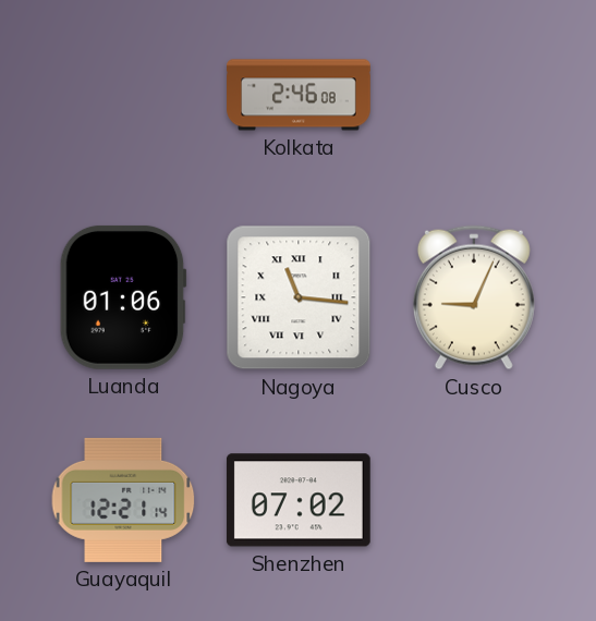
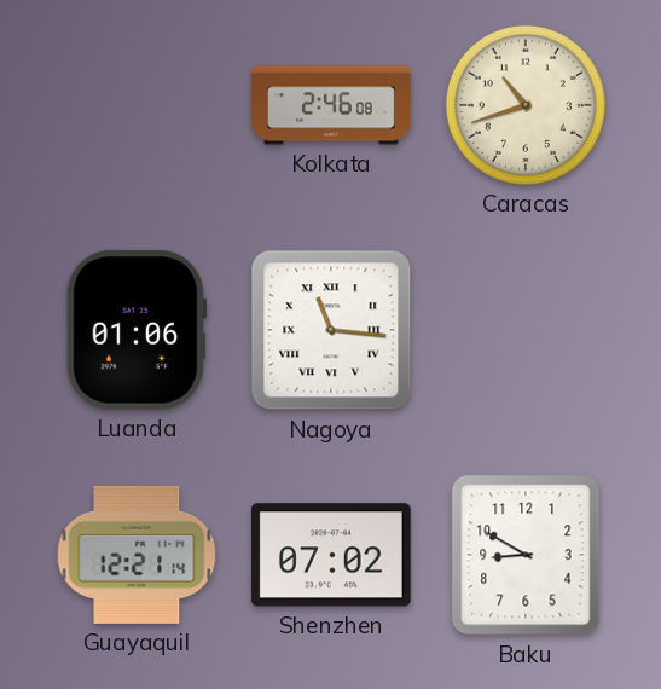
Caracas: none -> 10:42 (526, 105)
Cusco: 9:04 -> none (474, 297)
Baku: none -> 8:50 (526, 555)
